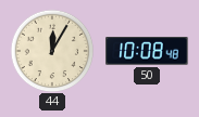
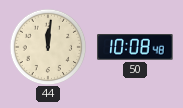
44: 12:05 -> 12:01 (48, 47)
